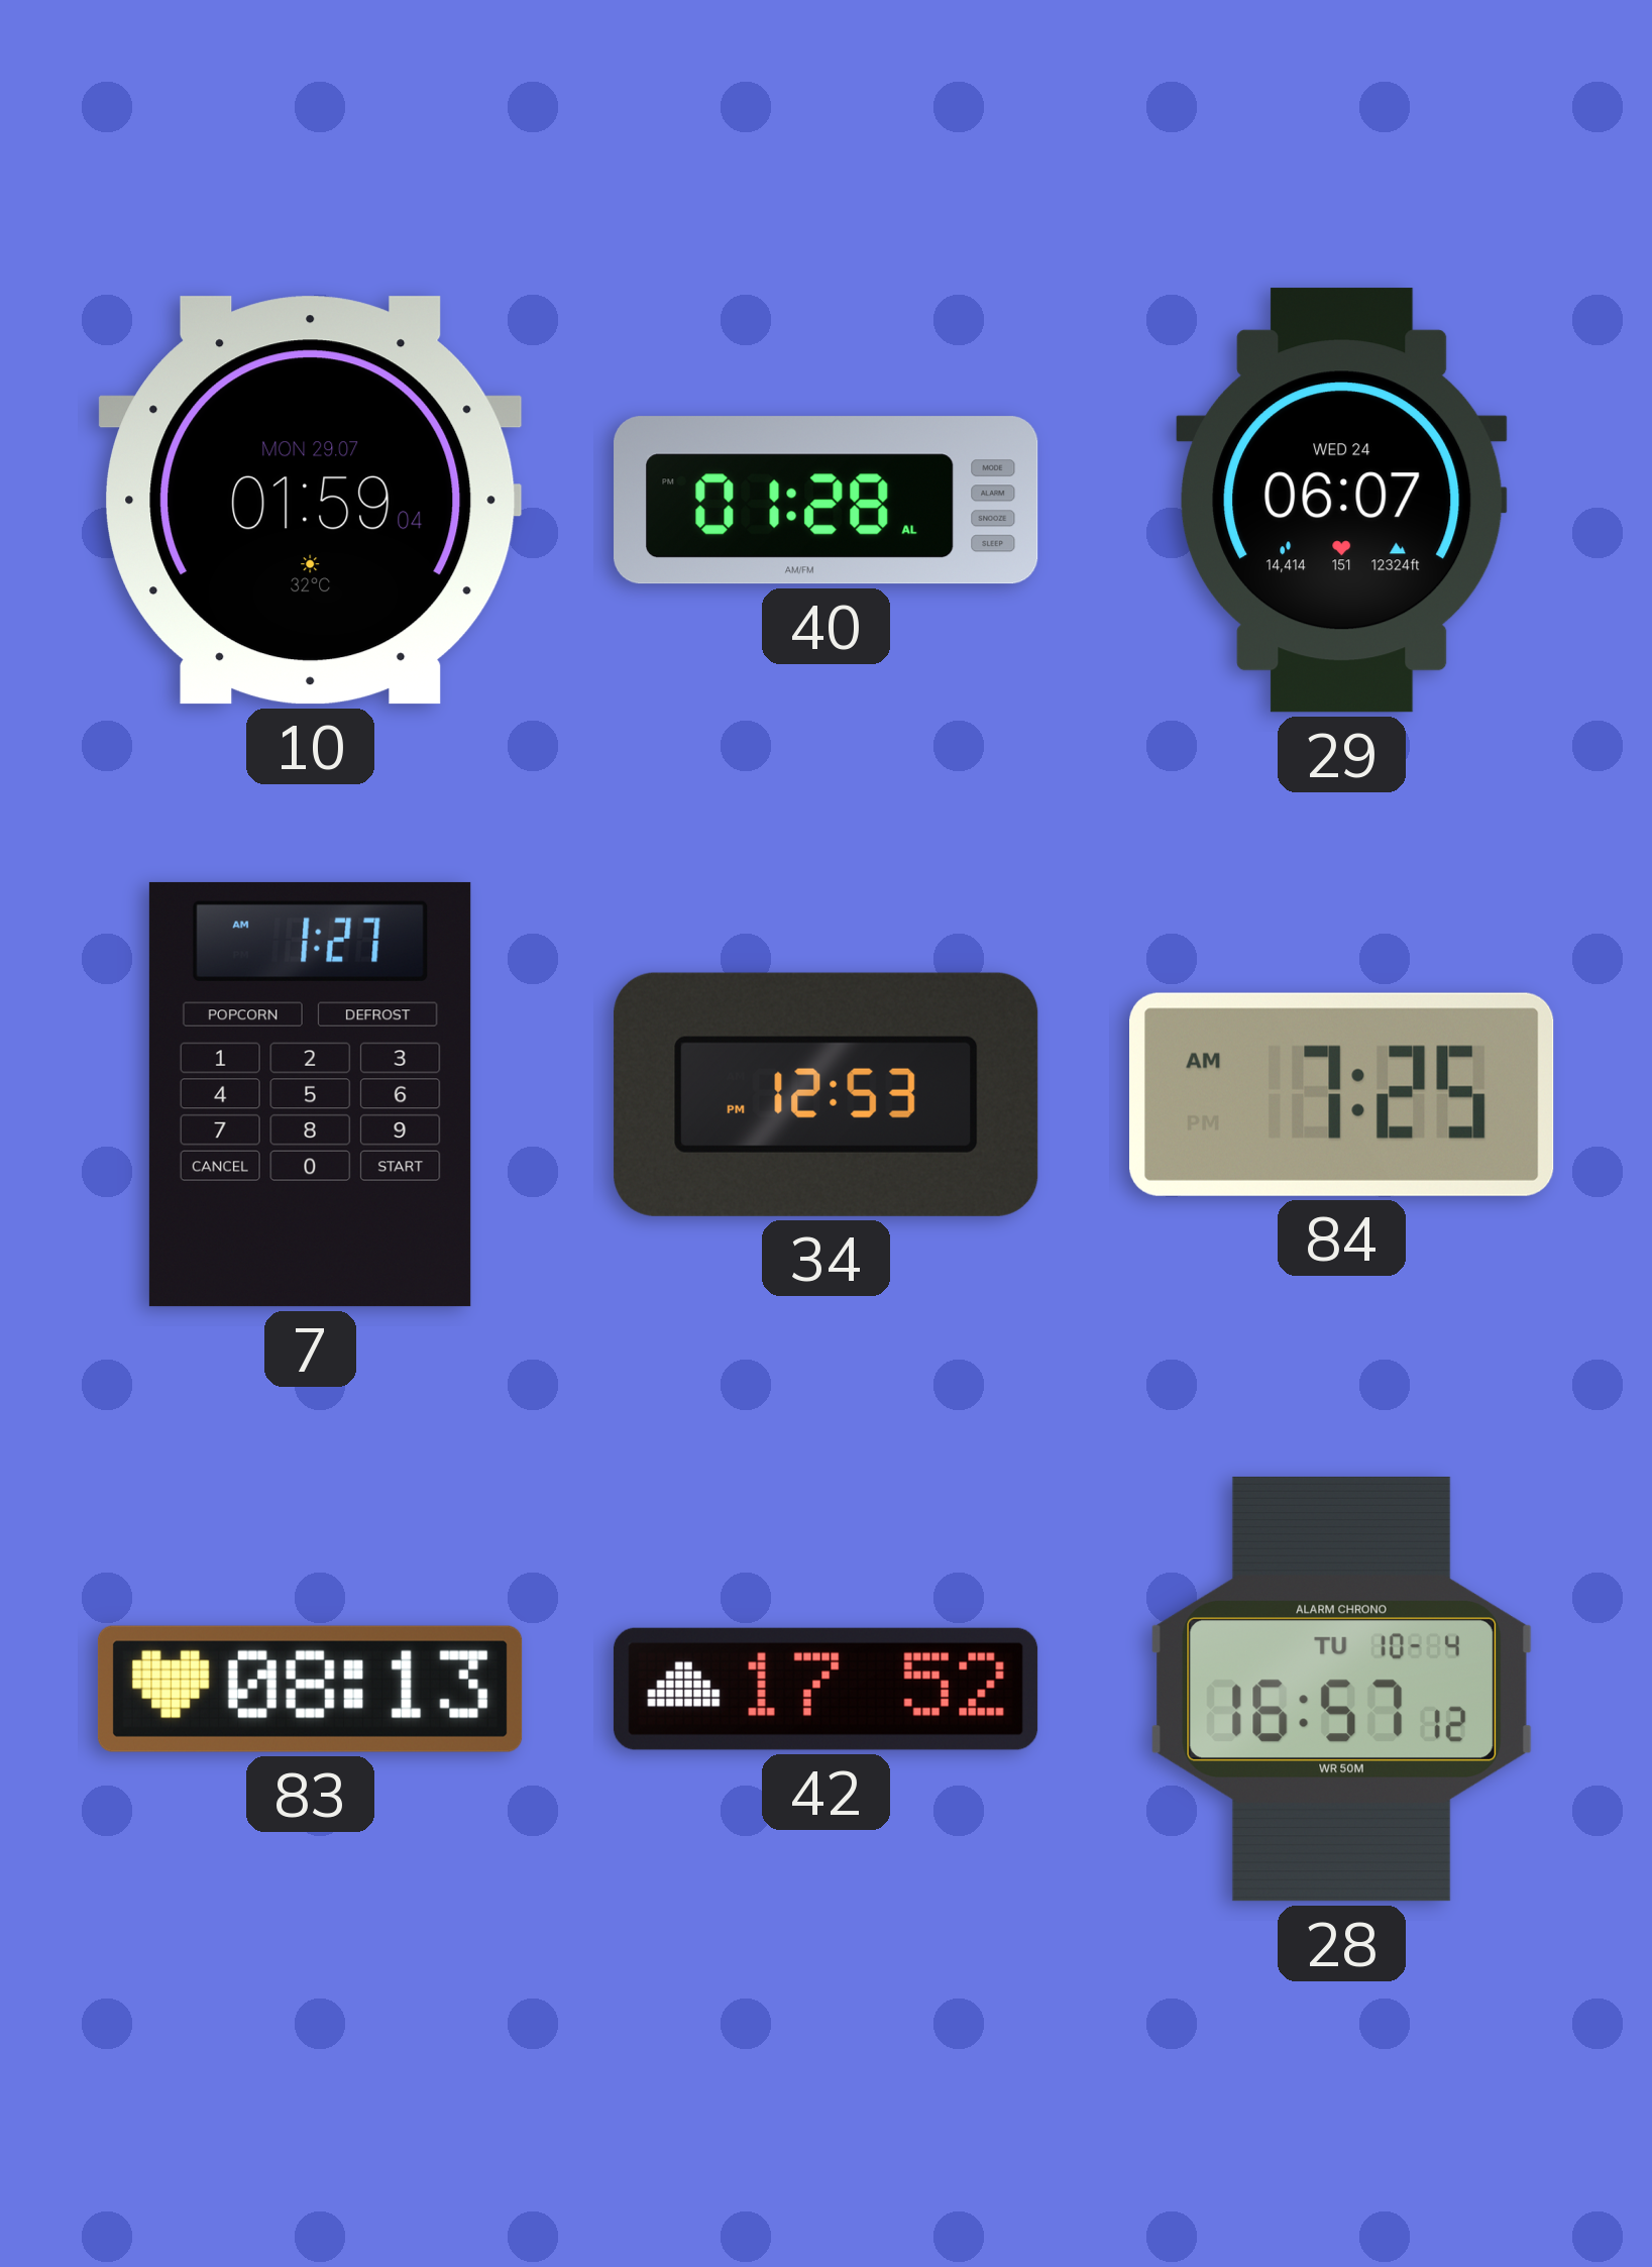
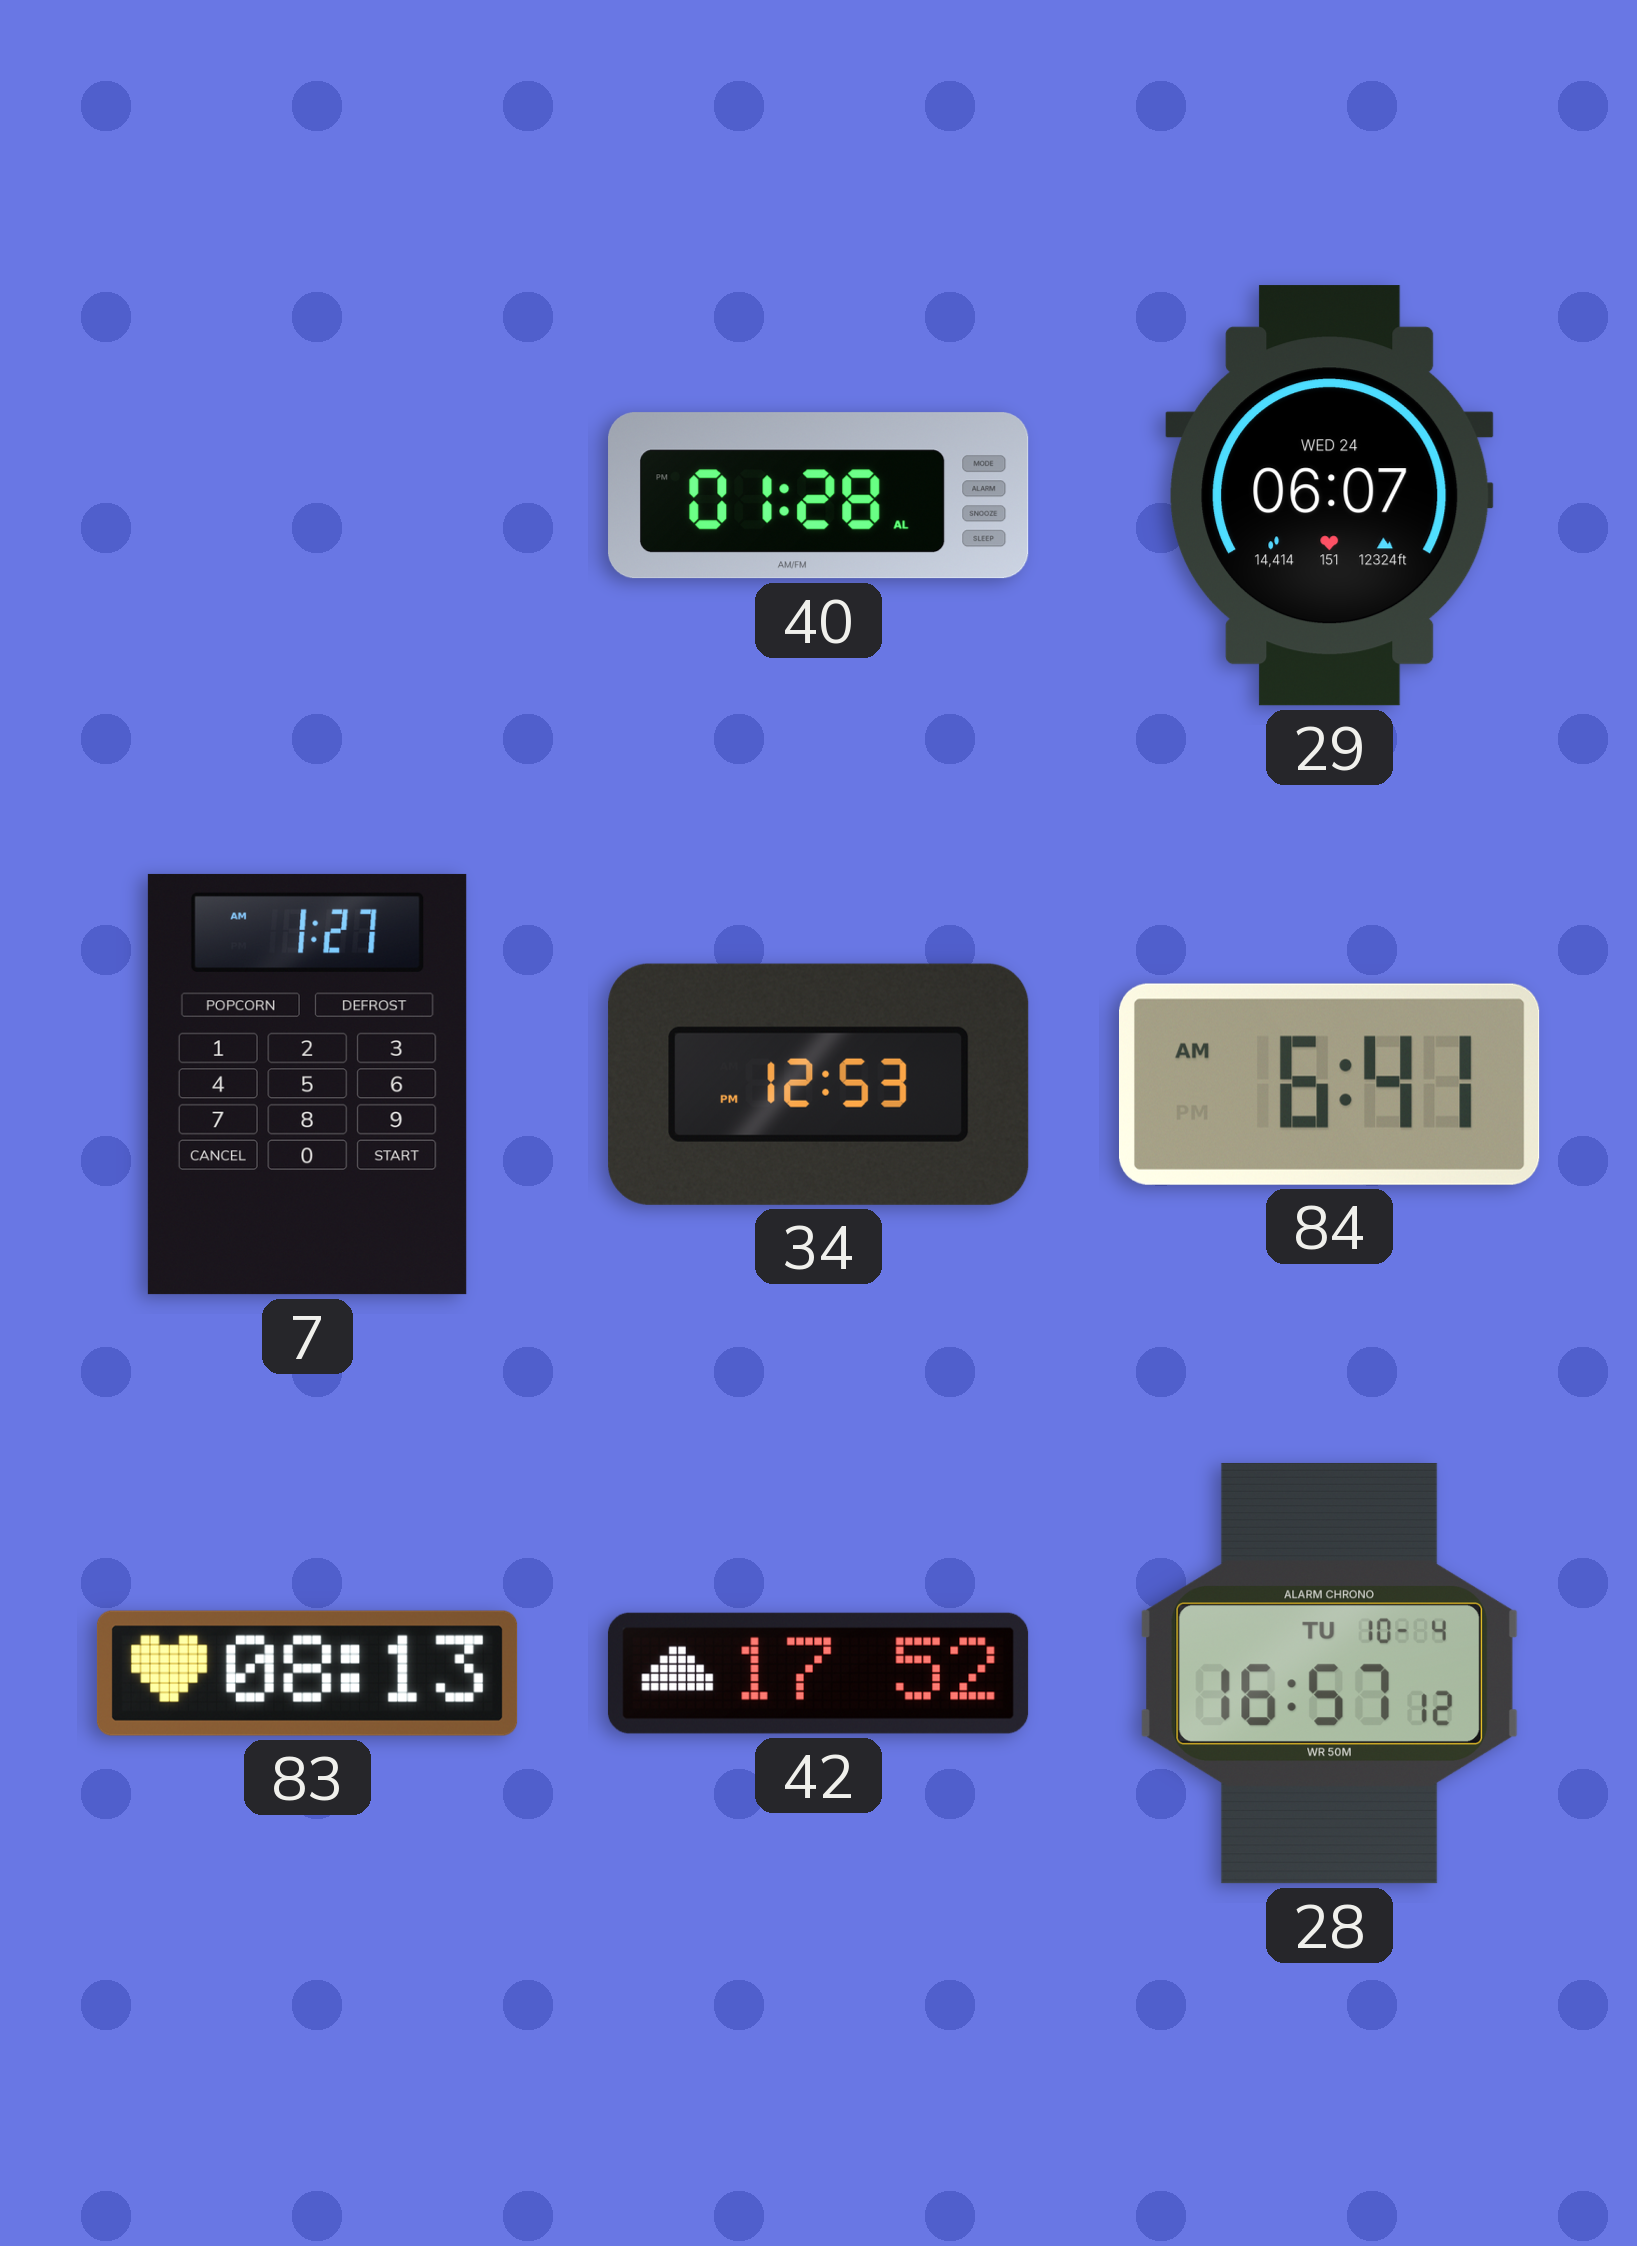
10: 01:59 -> none (311, 501)
84: 7:25 -> 6:41 (1330, 1084)
